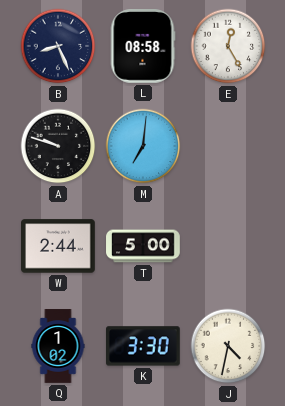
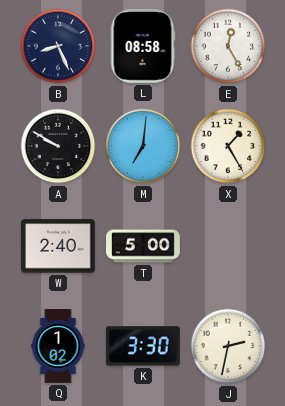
A: 9:48 -> 9:50 (58, 146)
X: none -> 1:25 (228, 146)
W: 2:44 -> 2:40 (59, 246)
J: 4:32 -> 2:32 (228, 346)
